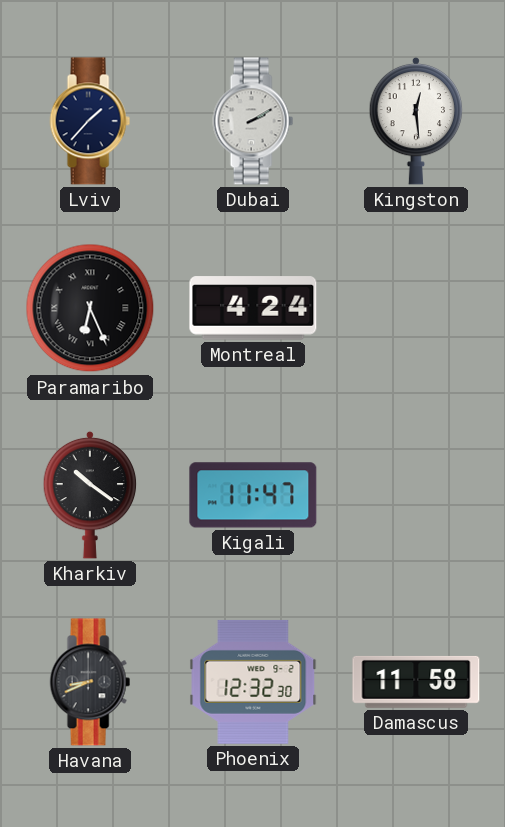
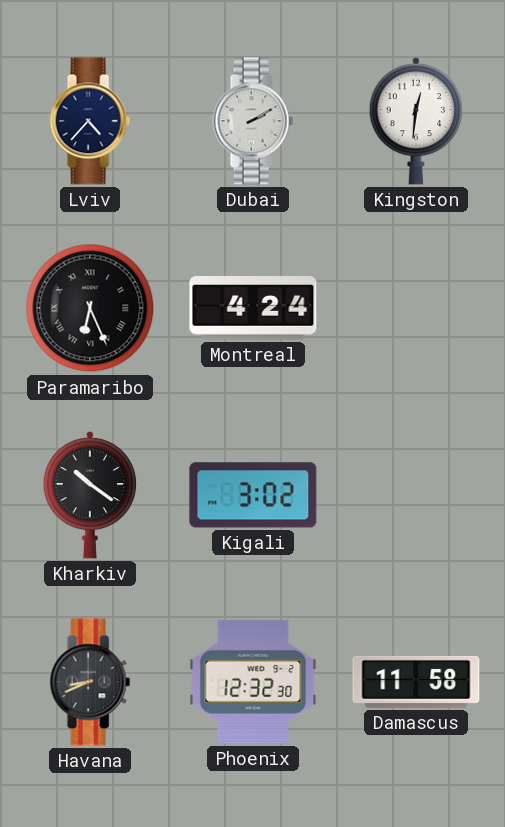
Lviv: 1:37 -> 4:37 (90, 121)
Kingston: 12:29 -> 12:31 (416, 121)
Kigali: 11:47 -> 3:02 (253, 495)
